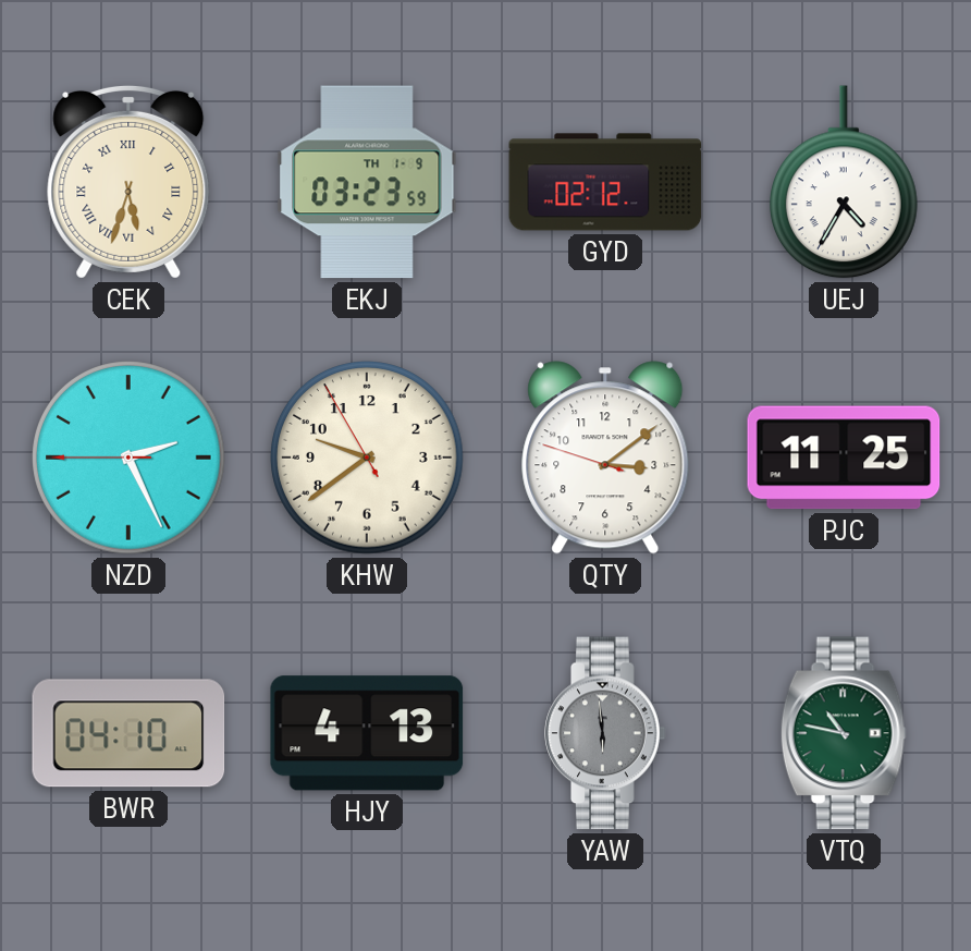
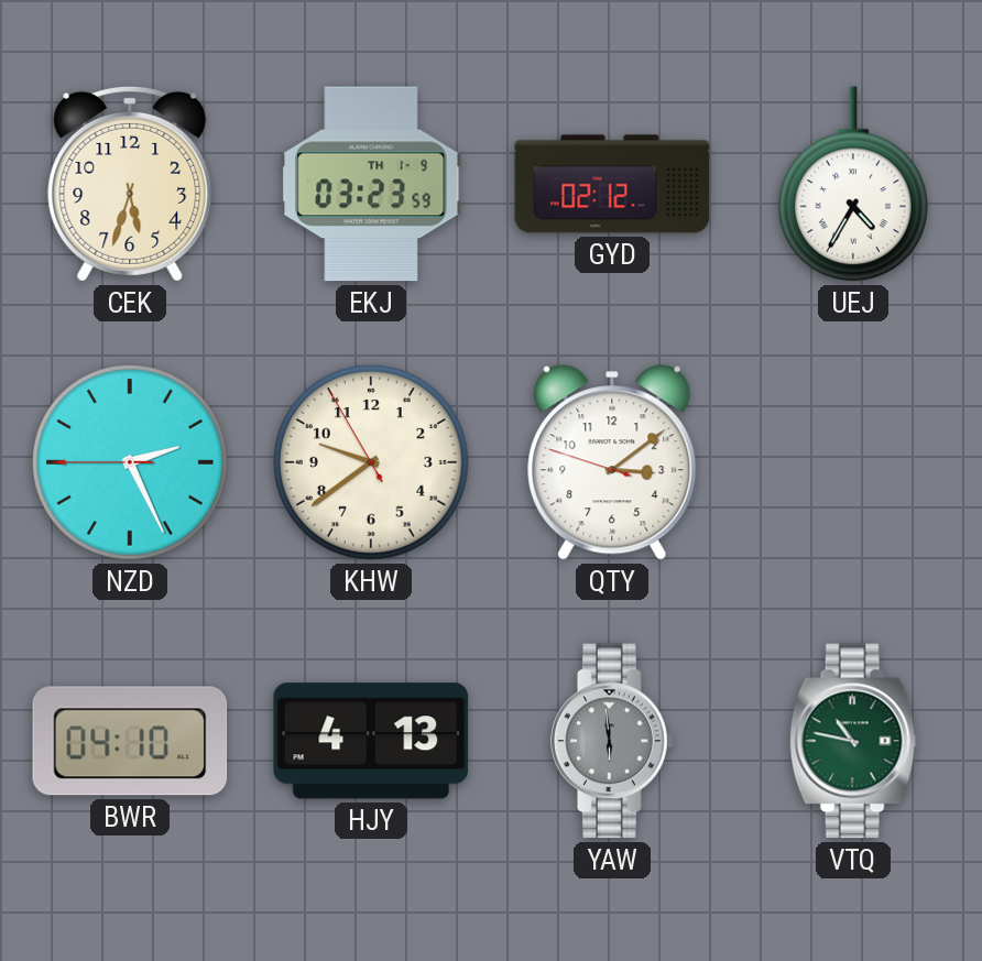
CEK numerals: Roman -> Arabic (130, 184)
PJC: 11:25 -> none (844, 458)
